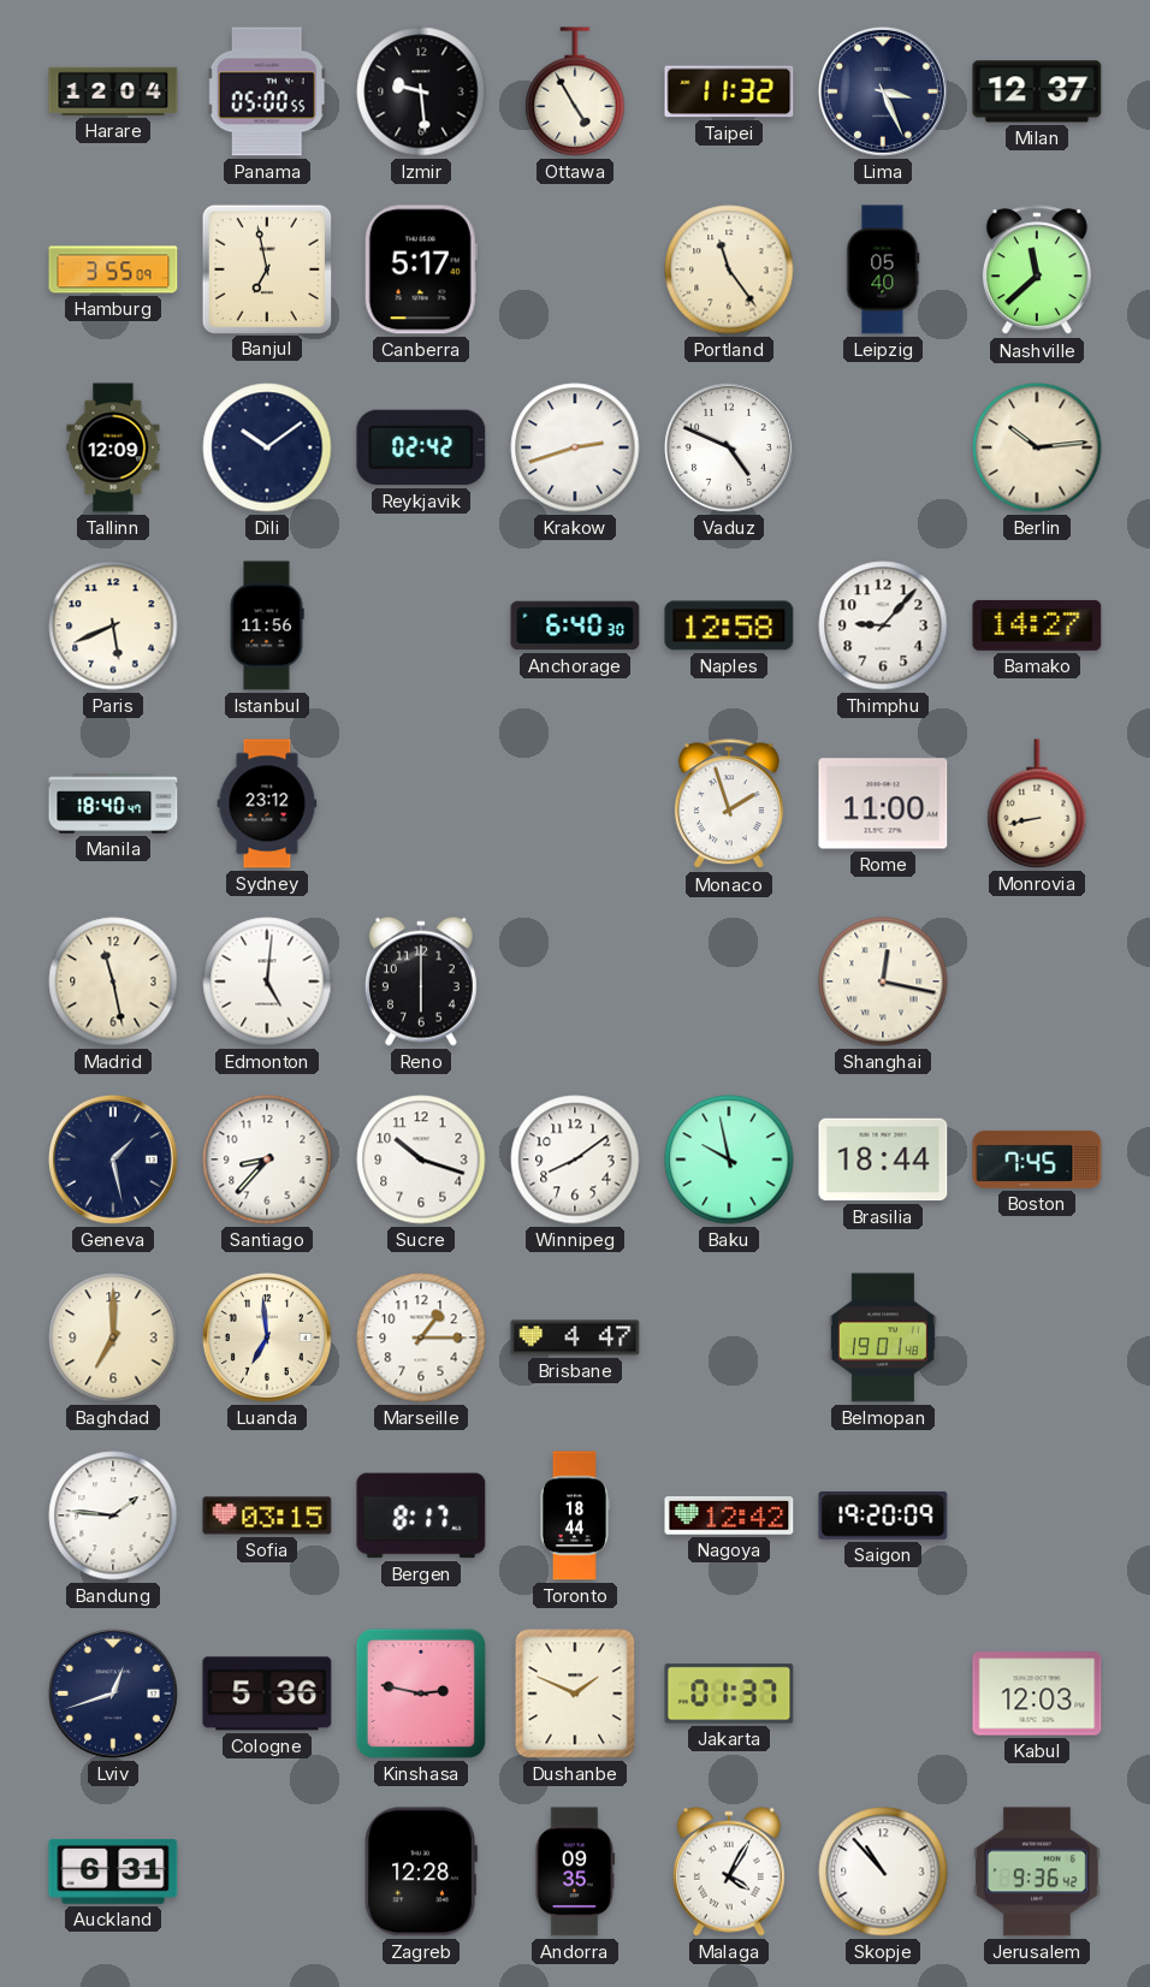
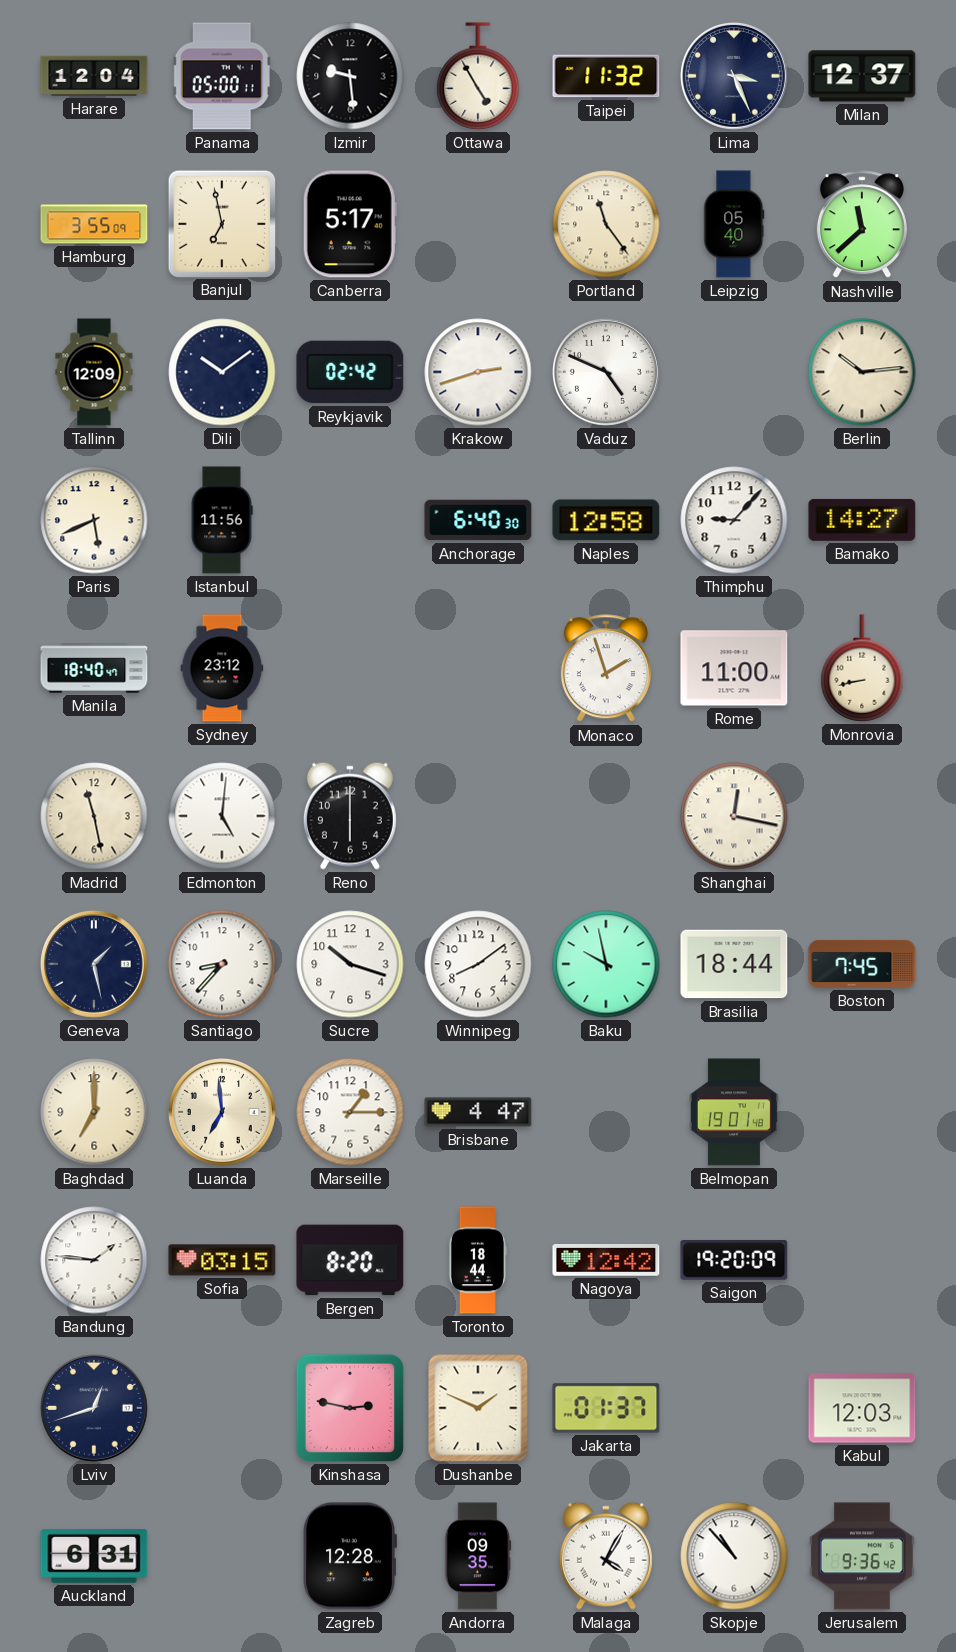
Panama: 05:00:55 -> 05:00:11 (222, 76)
Bergen: 8:17 -> 8:20 (350, 1260)
Cologne: 5:36 -> none (267, 1694)
